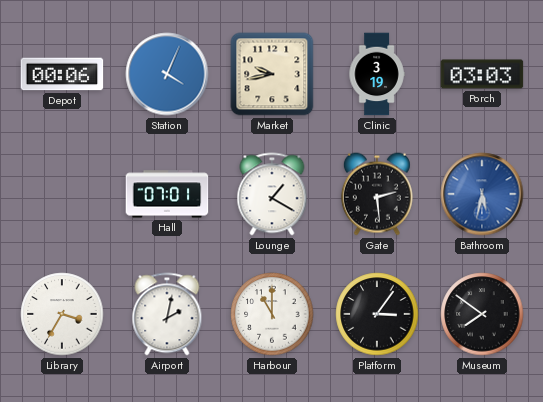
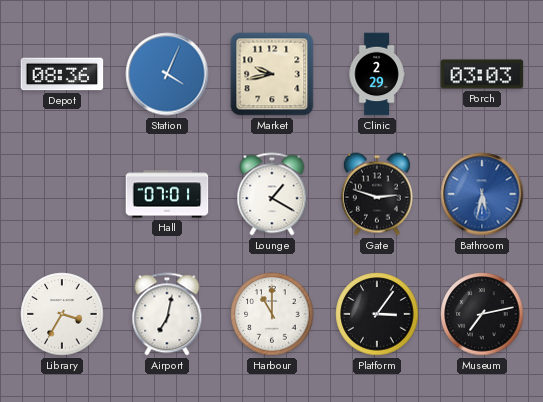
Depot: 00:06 -> 08:36 (62, 74)
Clinic: 3:19 -> 2:29 (377, 74)
Gate: 2:29 -> 2:48 (377, 194)
Airport: 2:02 -> 7:02 (167, 314)
Museum: 7:51 -> 7:13 (482, 314)
